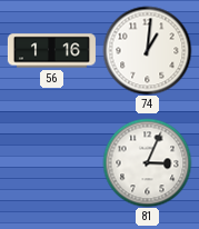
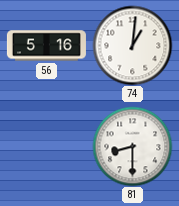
56: 1:16 -> 5:16 (46, 46)
81: 3:04 -> 8:30 (132, 146)
